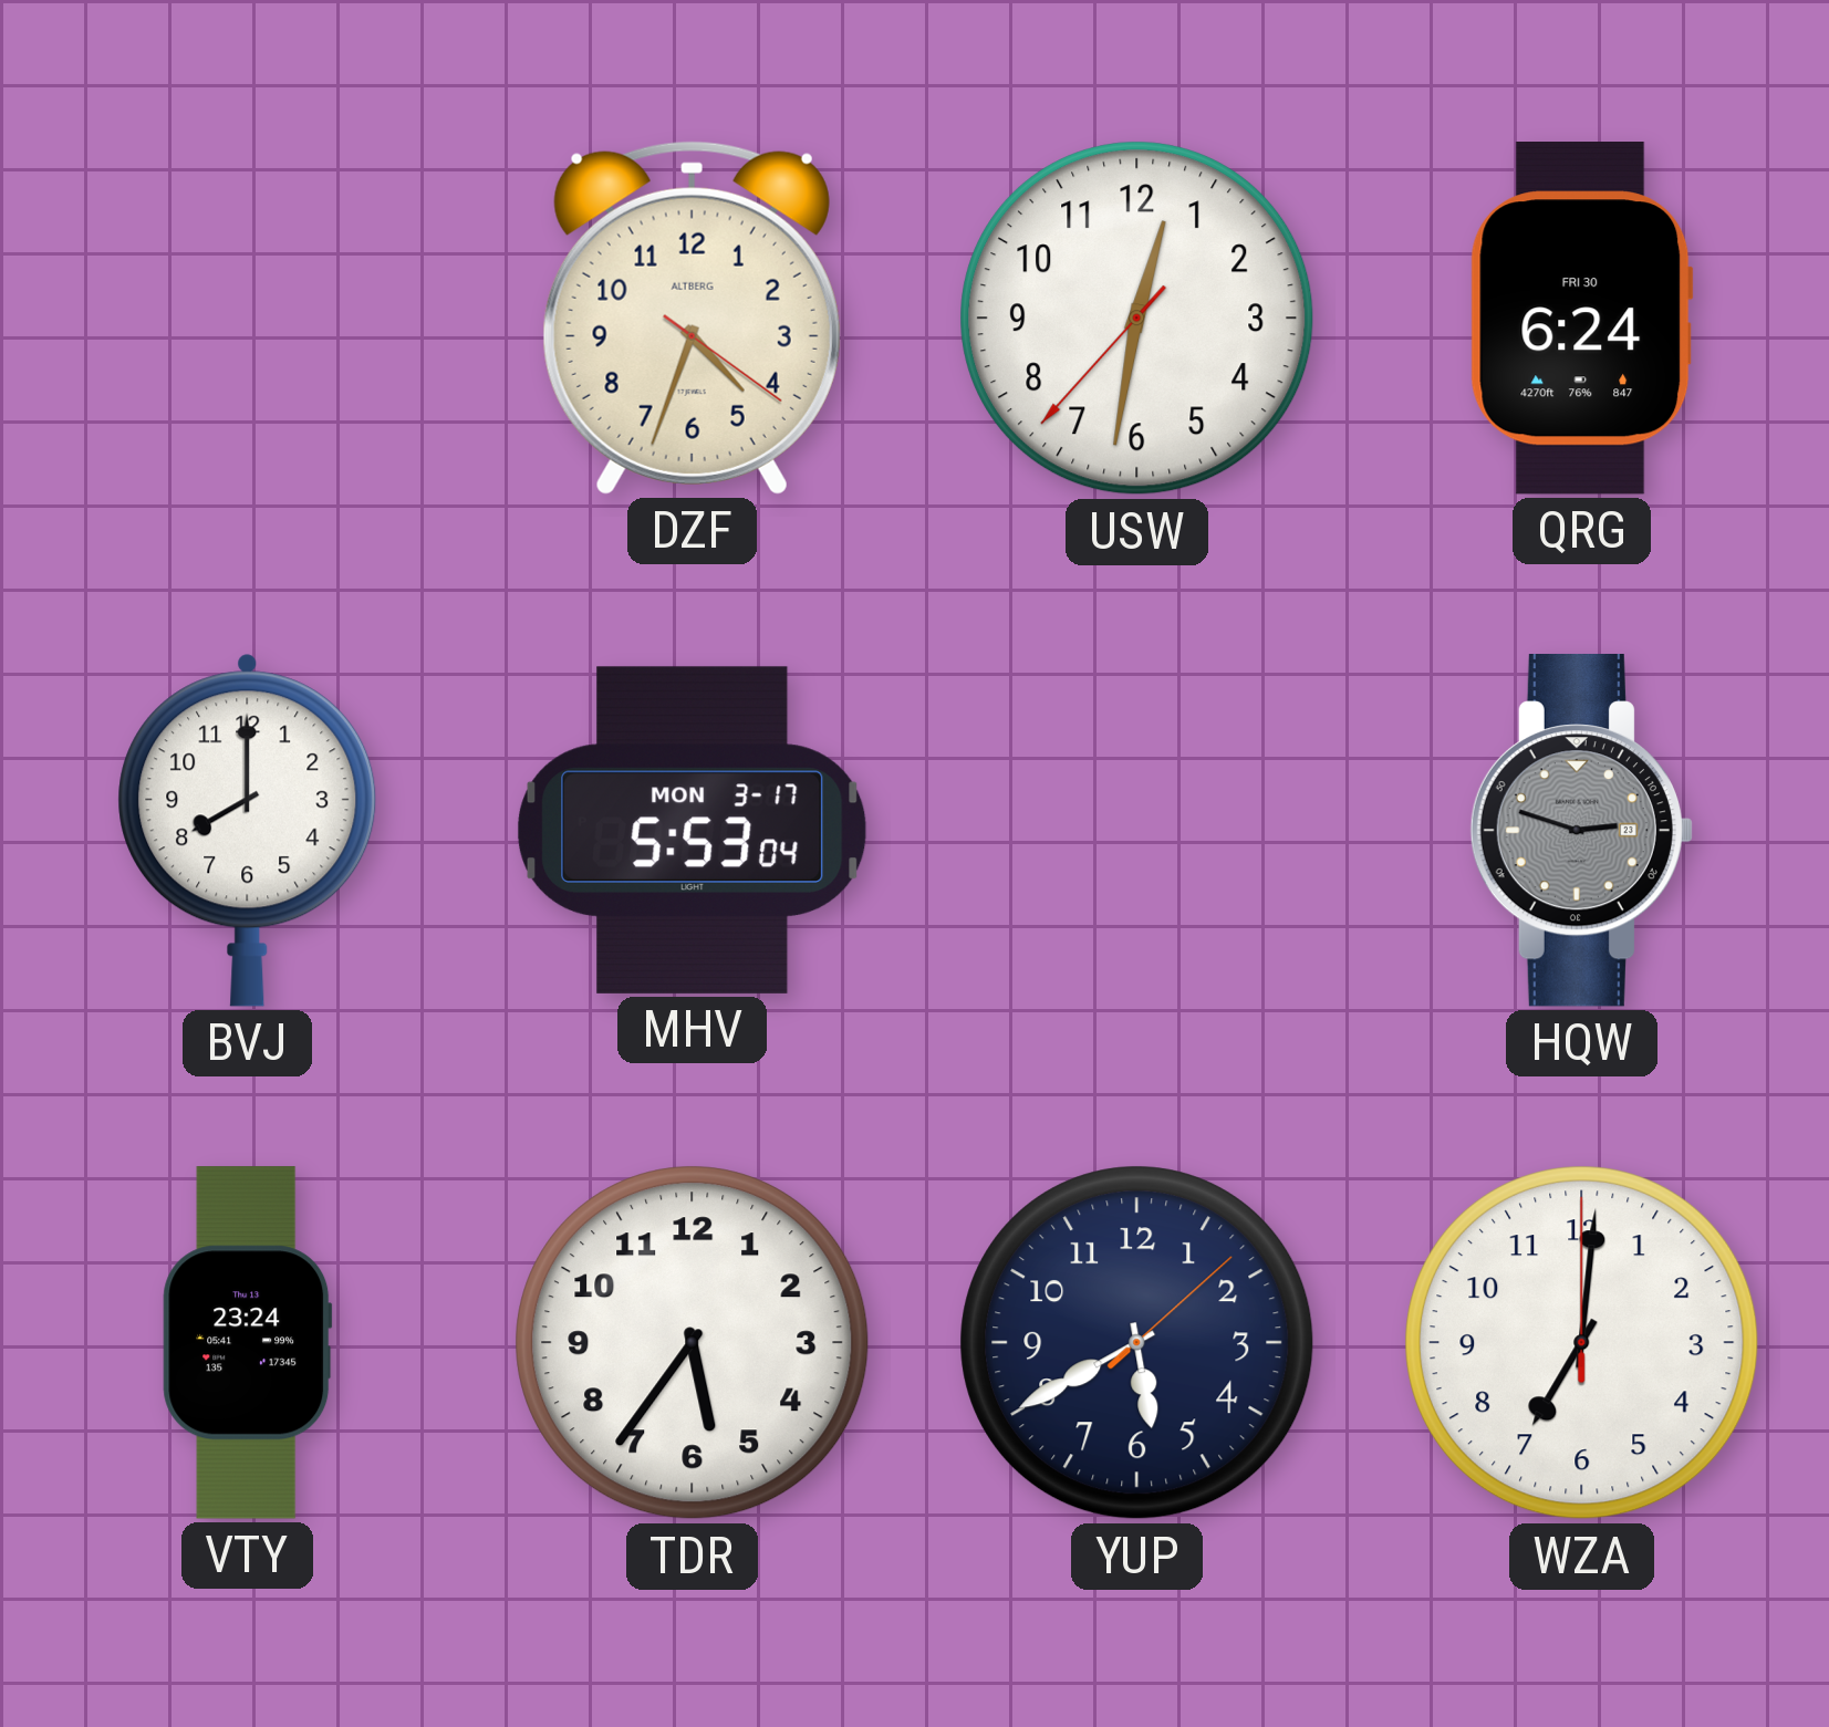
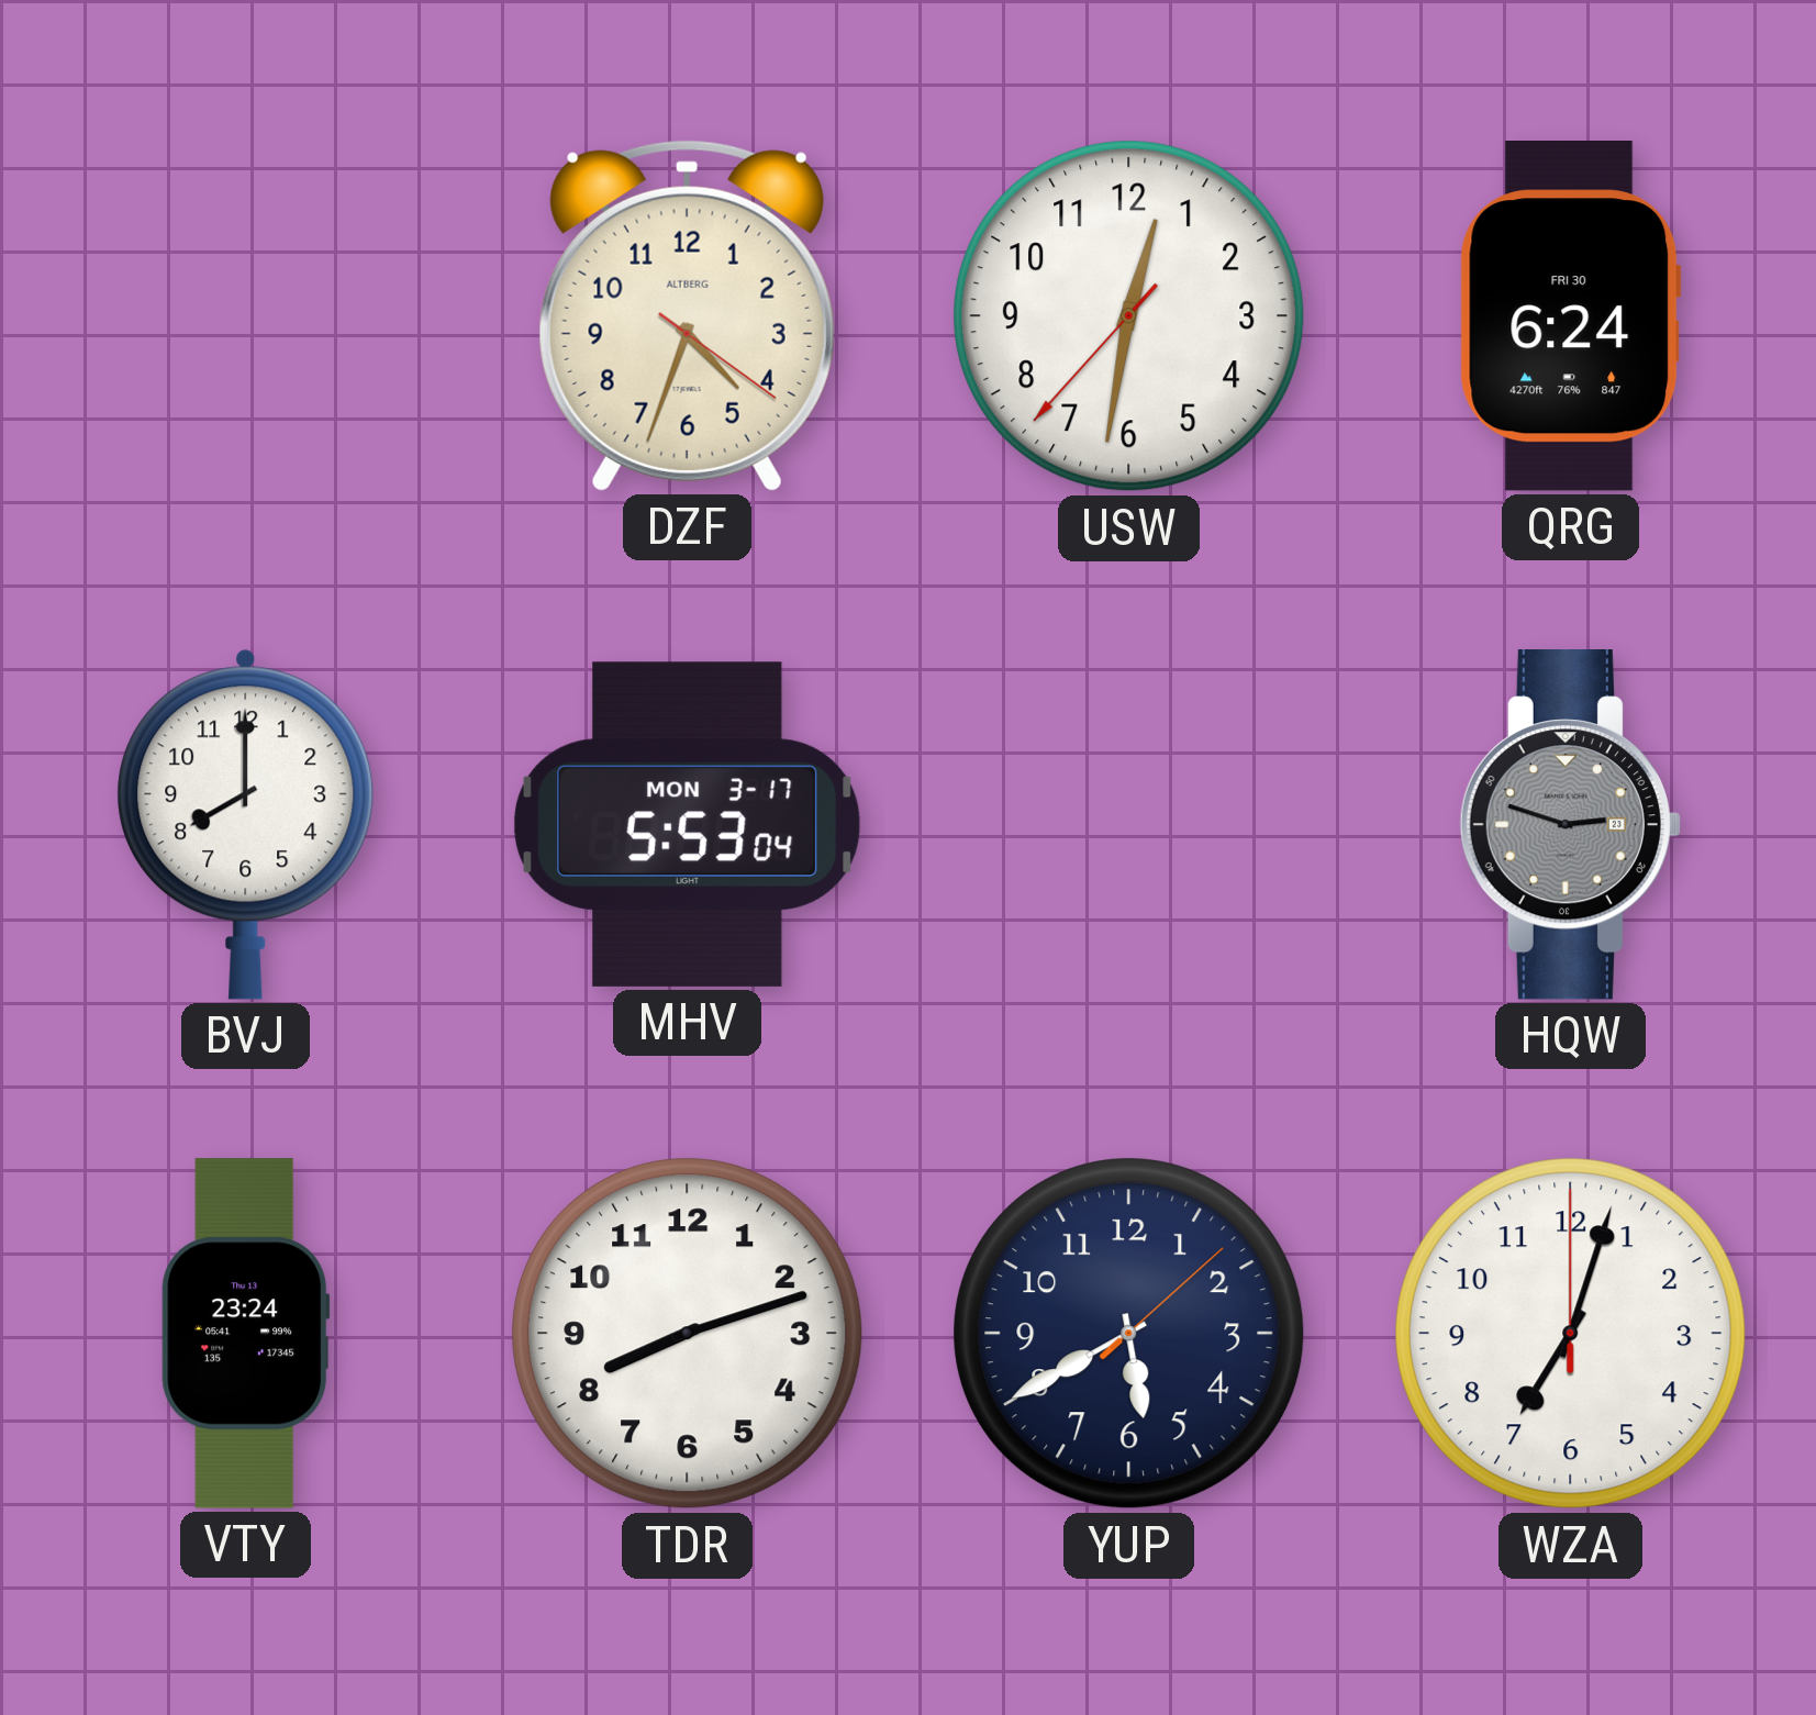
TDR: 5:36 -> 8:12 (688, 1334)
WZA: 7:01 -> 7:03 (1571, 1334)
